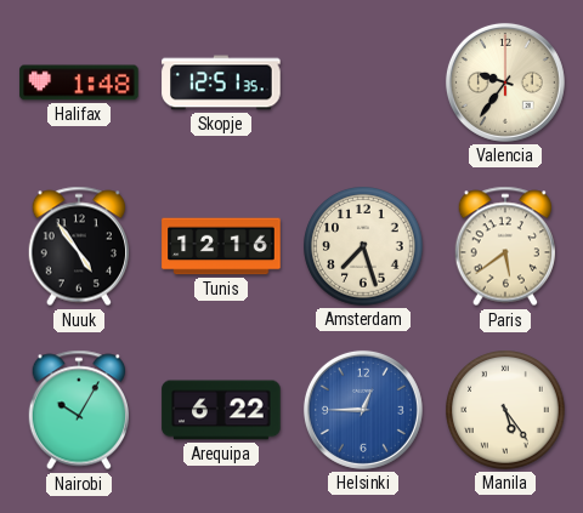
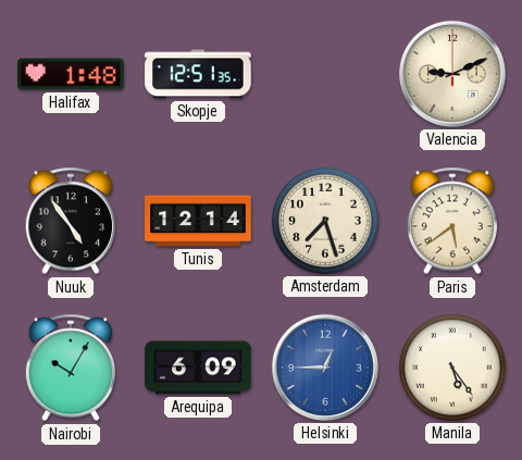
Valencia: 9:36 -> 9:11 (452, 74)
Tunis: 12:16 -> 12:14 (198, 221)
Arequipa: 6:22 -> 6:09 (198, 368)
